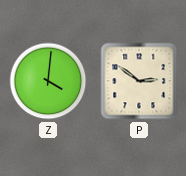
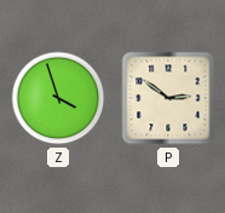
Z: 4:01 -> 3:57 (58, 98)
